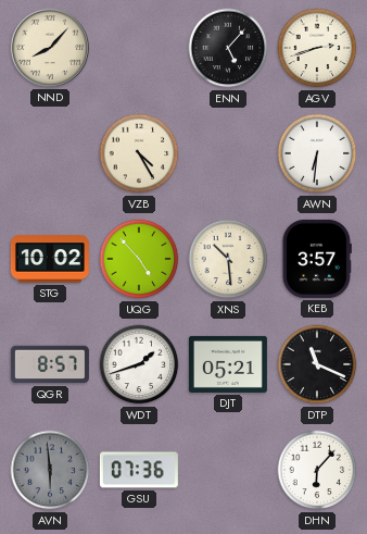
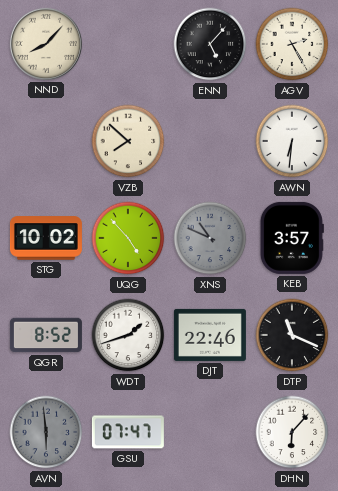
AGV: 2:42 -> 2:25 (292, 44)
VZB: 4:25 -> 7:52 (128, 141)
XNS: 10:29 -> 10:49 (210, 238)
XNS dial: cream -> grey (210, 238)
QGR: 8:57 -> 8:52 (46, 335)
DJT: 05:21 -> 22:46 (210, 335)
GSU: 07:36 -> 07:47 (128, 432)
